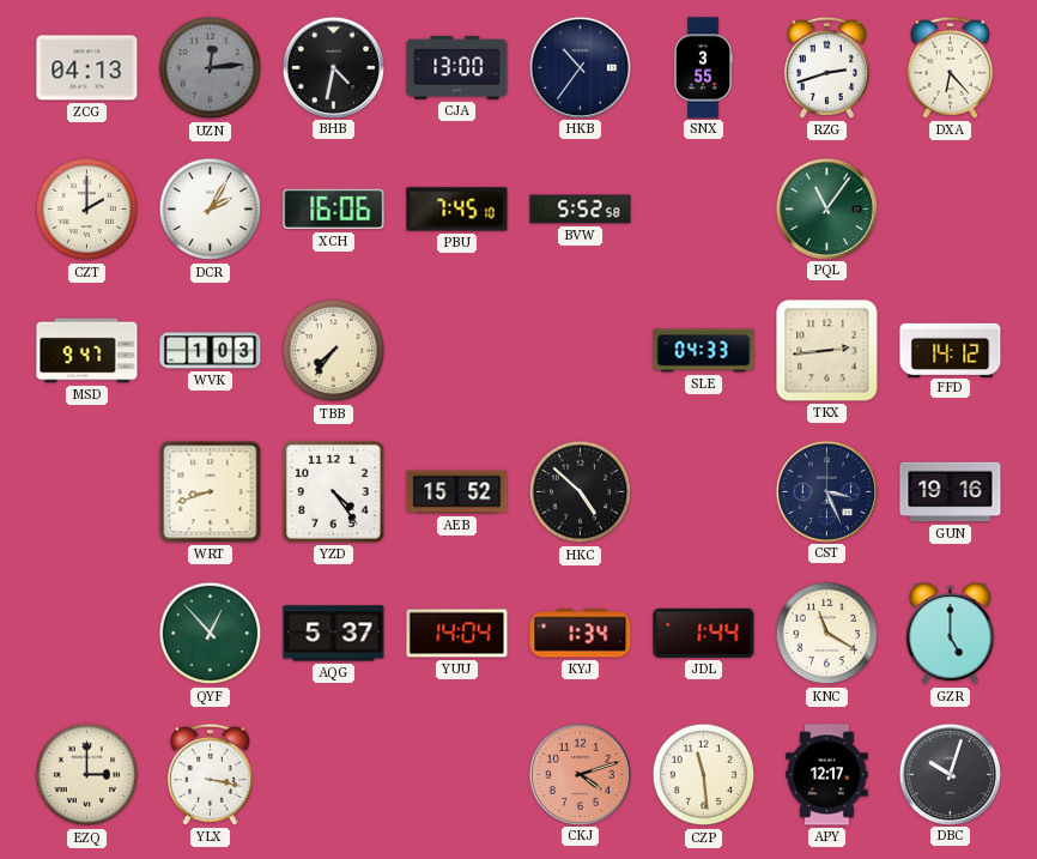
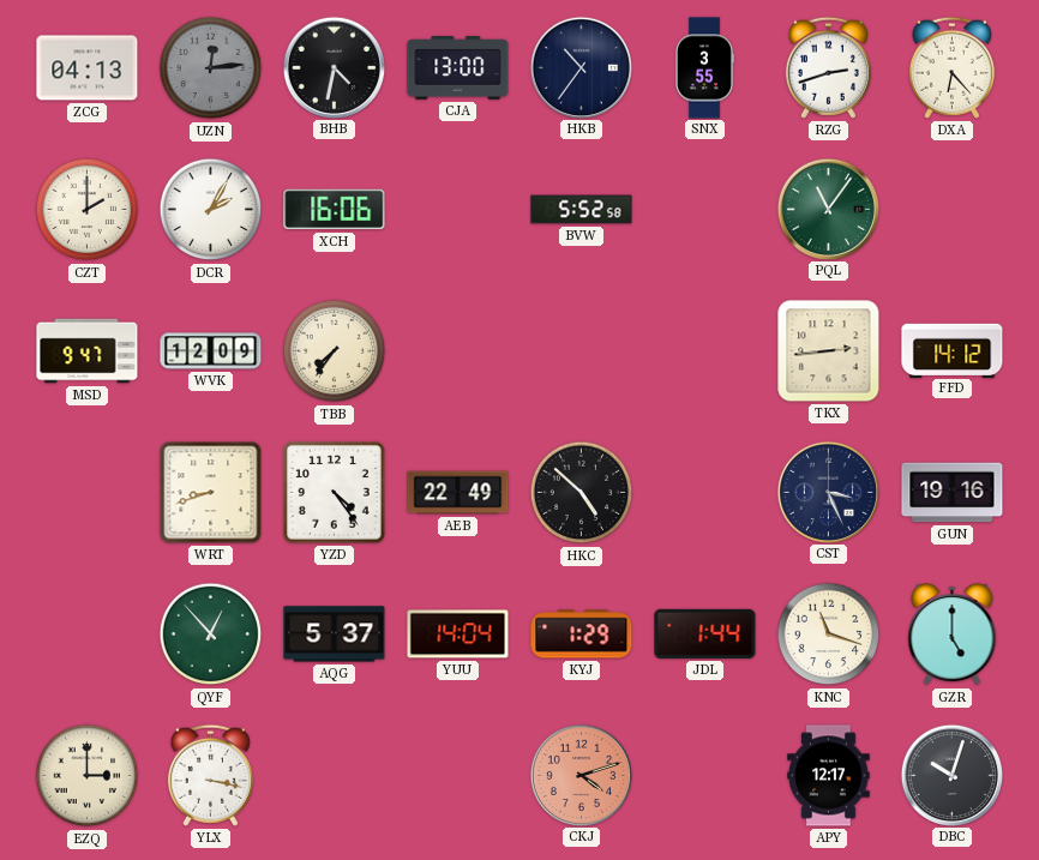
PBU: 7:45 -> none (457, 210)
WVK: 1:03 -> 12:09 (211, 351)
SLE: 04:33 -> none (704, 351)
AEB: 15:52 -> 22:49 (458, 493)
KYJ: 1:34 -> 1:29 (582, 635)
KNC: 11:20 -> 11:18 (829, 635)
CZP: 11:29 -> none (704, 775)
